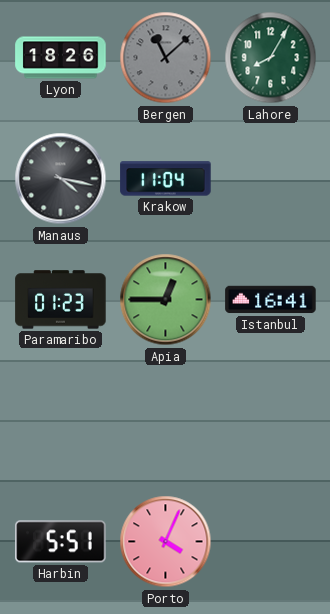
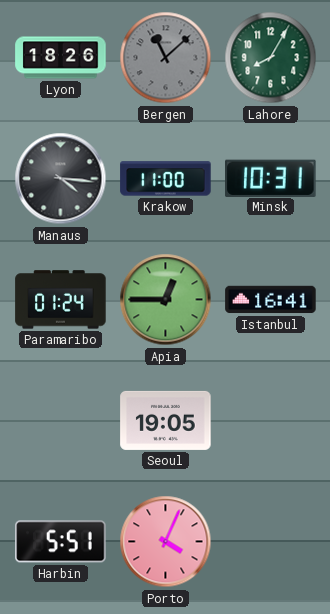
Manaus: 4:17 -> 4:16 (61, 179)
Krakow: 11:04 -> 11:00 (166, 179)
Minsk: none -> 10:31 (271, 178)
Paramaribo: 01:23 -> 01:24 (61, 300)
Seoul: none -> 19:05 (166, 420)
